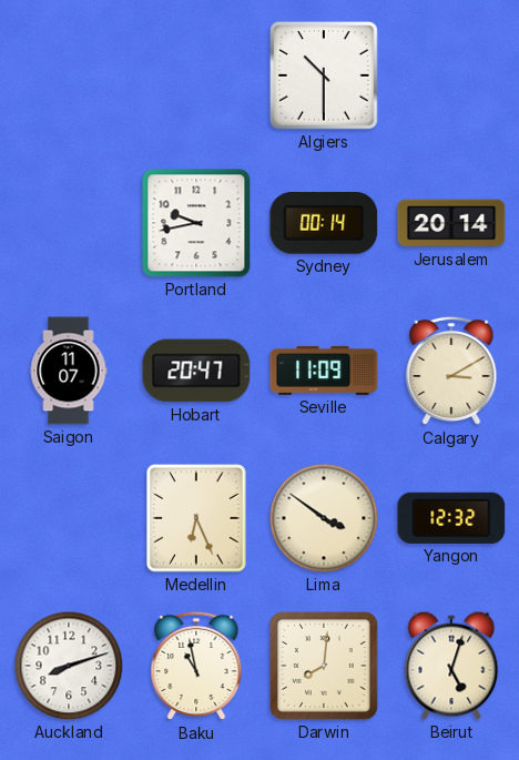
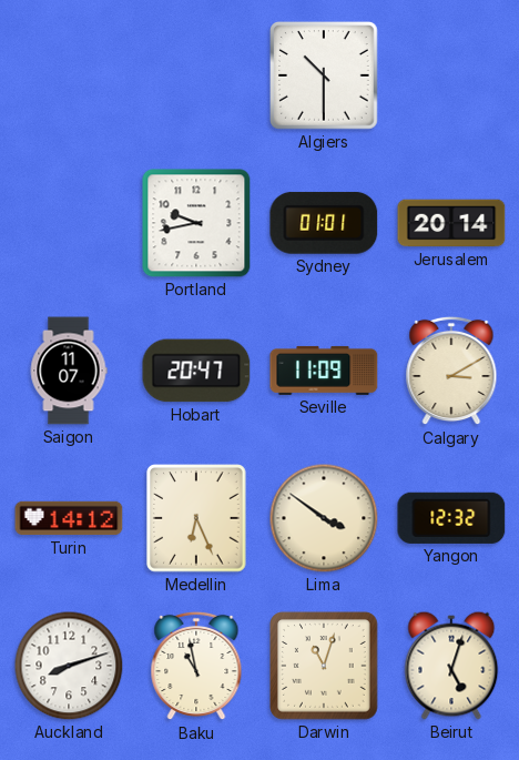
Sydney: 00:14 -> 01:01 (324, 223)
Turin: none -> 14:12 (69, 518)
Darwin: 8:01 -> 11:03 (324, 666)
